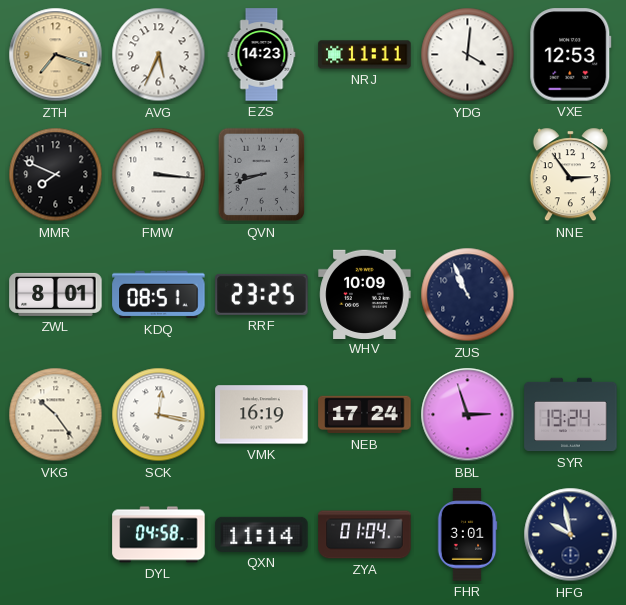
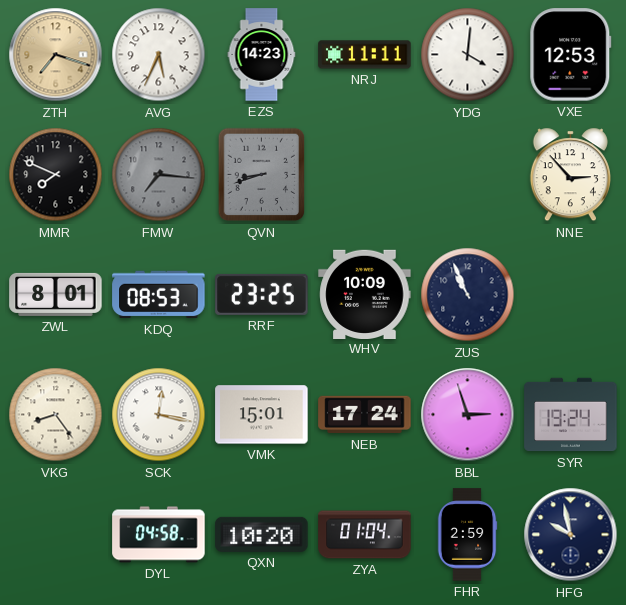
FMW: 3:16 -> 7:16 (159, 175)
FMW dial: white -> grey (159, 175)
NNE: 2:54 -> 2:53 (570, 175)
KDQ: 08:51 -> 08:53 (159, 295)
VKG: 10:24 -> 8:24 (56, 415)
VMK: 16:19 -> 15:01 (262, 415)
QXN: 11:14 -> 10:20 (262, 534)
FHR: 3:01 -> 2:59 (467, 535)
